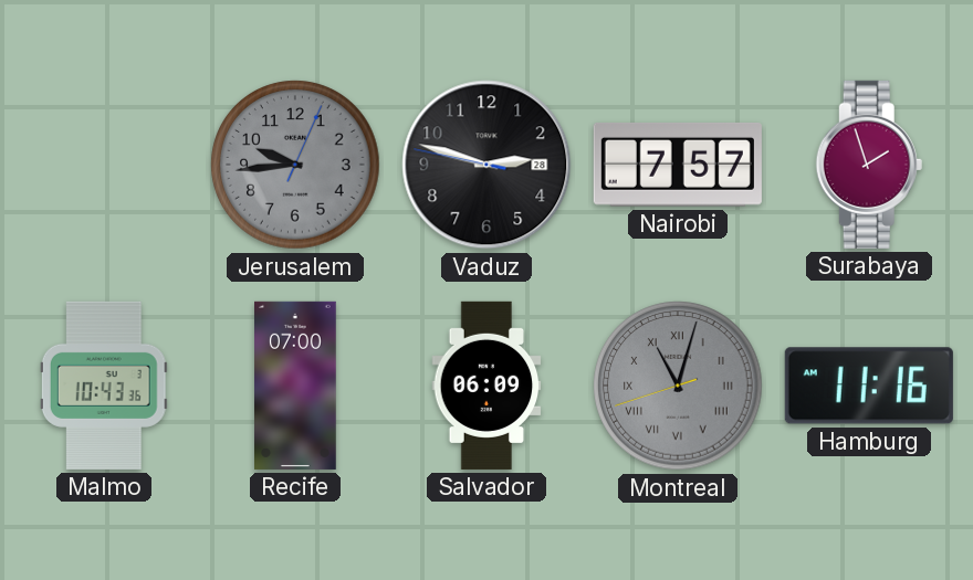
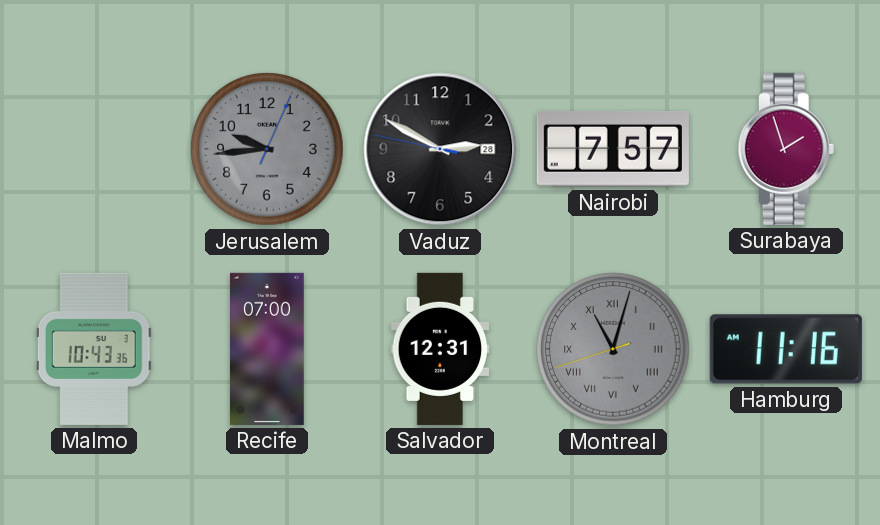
Vaduz: 2:47 -> 2:49 (440, 149)
Salvador: 06:09 -> 12:31 (440, 349)
